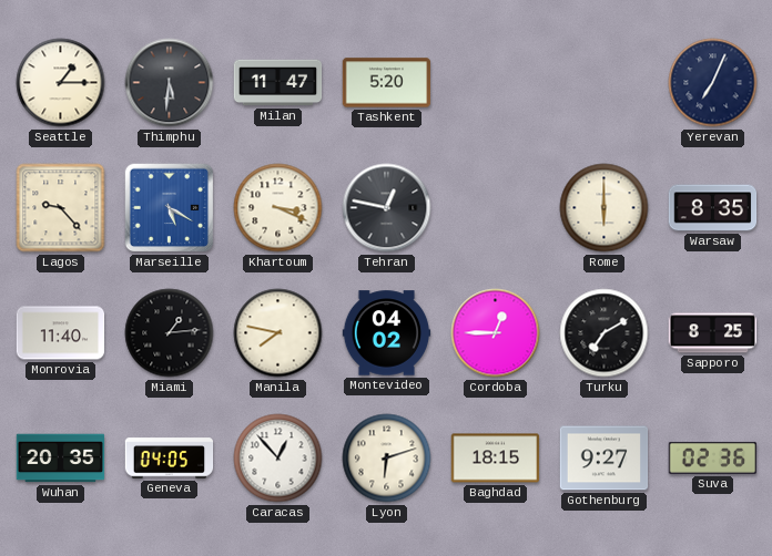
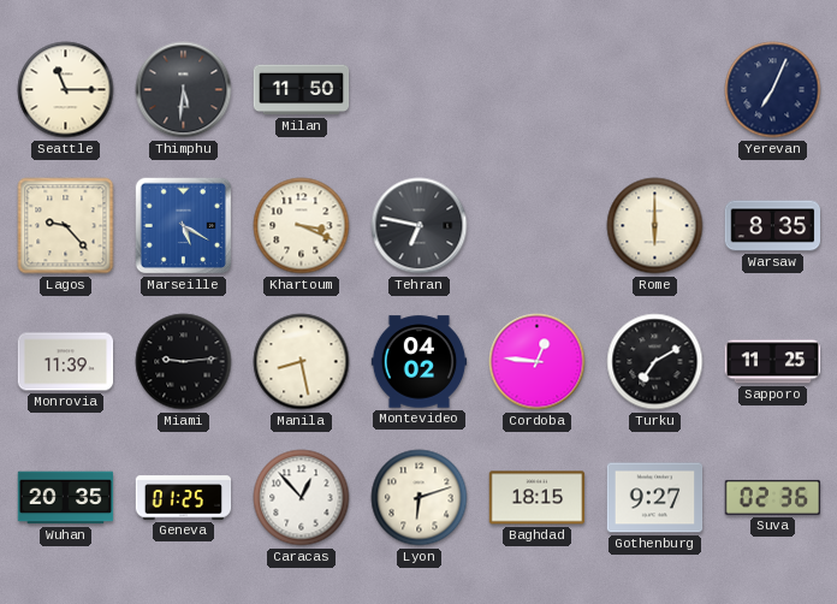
Seattle: 1:15 -> 11:15 (66, 90)
Milan: 11:47 -> 11:50 (302, 90)
Tashkent: 5:20 -> none (387, 83)
Tehran: 12:47 -> 6:47 (420, 226)
Monrovia: 11:40 -> 11:39 (66, 362)
Miami: 1:14 -> 9:14 (184, 362)
Manila: 7:47 -> 8:28 (302, 362)
Cordoba: 12:45 -> 12:46 (538, 362)
Sapporo: 8:25 -> 11:25 (773, 362)
Geneva: 04:05 -> 01:25 (184, 498)
